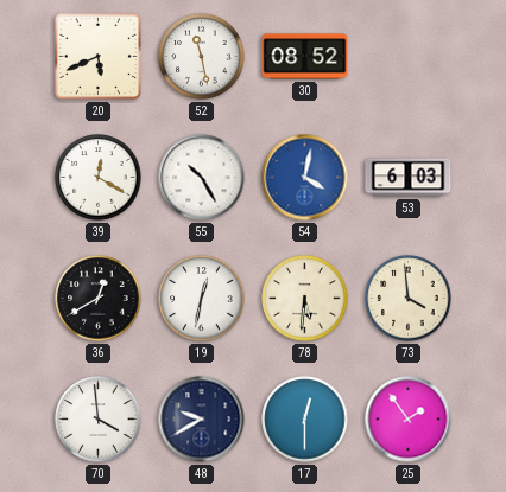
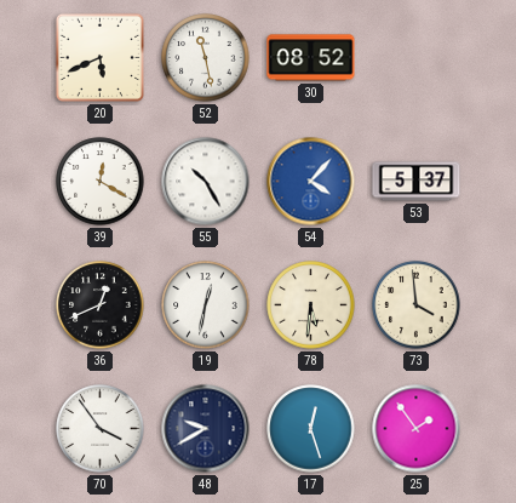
54: 4:02 -> 4:07 (311, 182)
53: 6:03 -> 5:37 (417, 182)
36: 12:40 -> 12:41 (101, 305)
70: 3:59 -> 3:54 (101, 429)
17: 12:30 -> 12:27 (311, 429)
